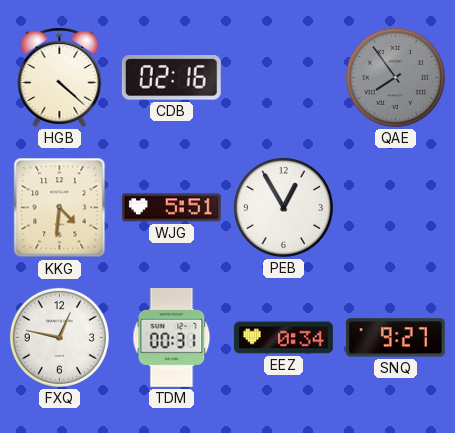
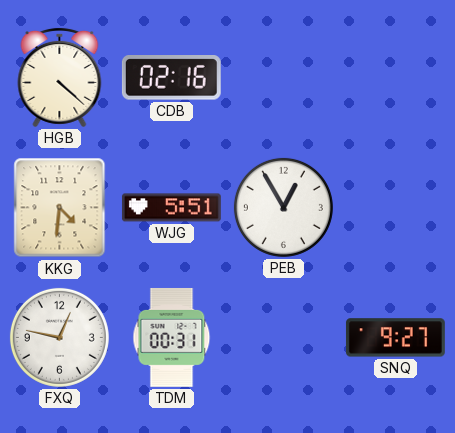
QAE: 7:54 -> none (395, 77)
EEZ: 0:34 -> none (284, 338)
